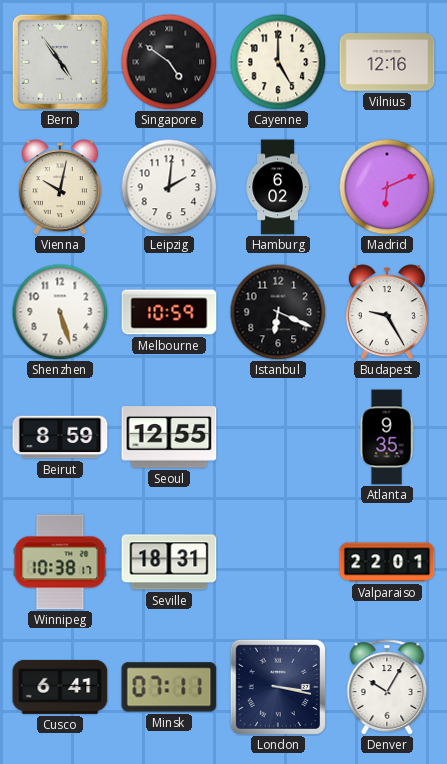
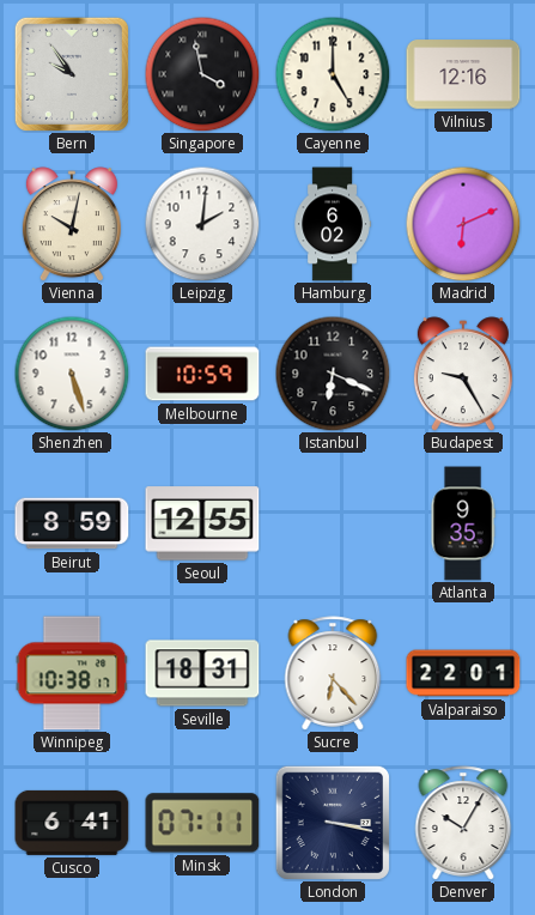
Bern: 4:54 -> 9:54 (72, 74)
Singapore: 4:51 -> 3:58 (202, 74)
Sucre: none -> 6:23 (333, 673)
